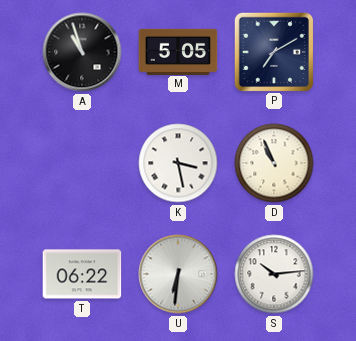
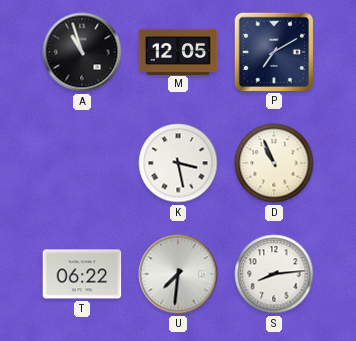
M: 5:05 -> 12:05 (178, 51)
U: 6:31 -> 7:31 (178, 274)
S: 10:14 -> 8:14 (274, 274)
